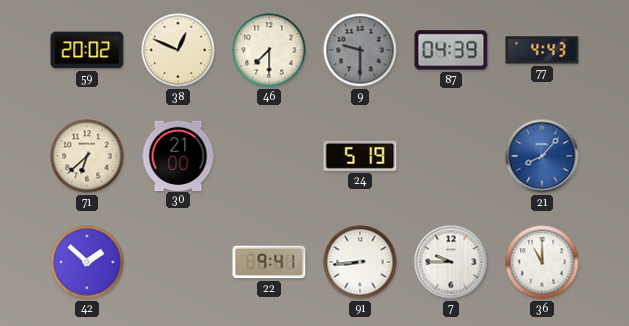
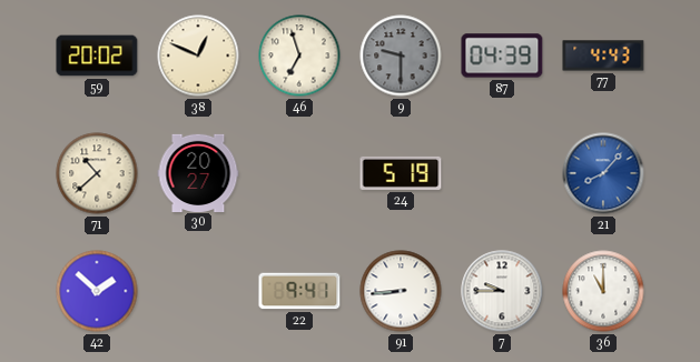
46: 7:30 -> 6:57 (299, 56)
71: 6:38 -> 10:38 (97, 173)
30: 21:00 -> 20:27 (198, 172)
